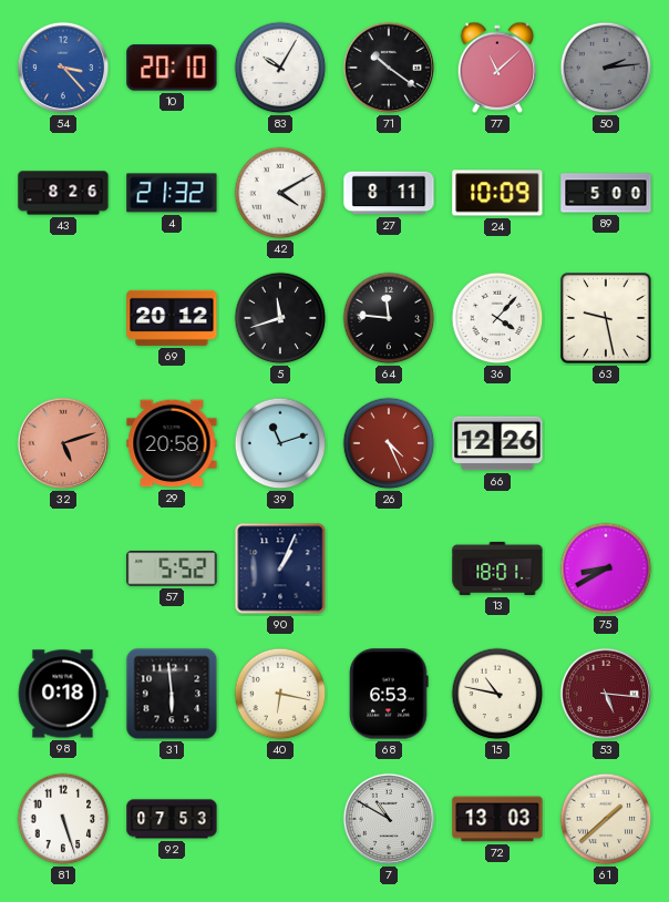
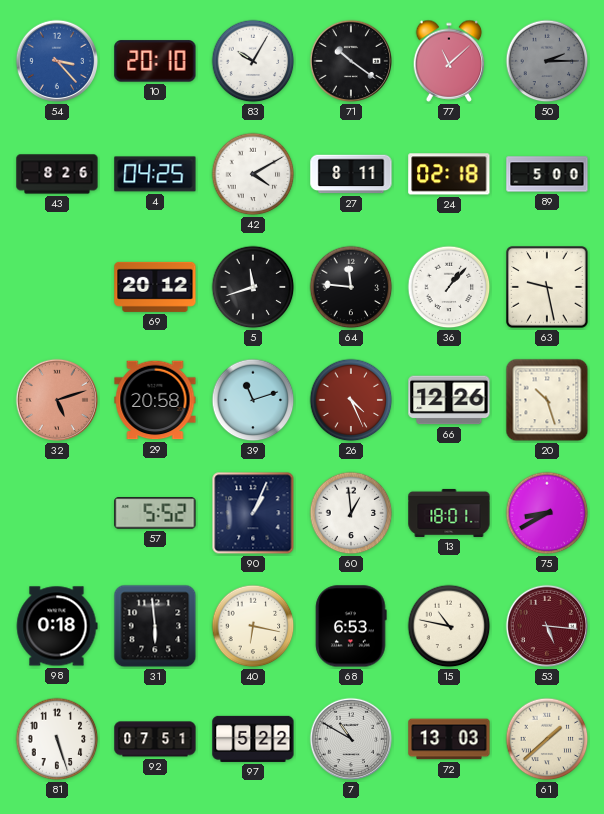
50: 2:14 -> 2:15 (547, 61)
4: 21:32 -> 04:25 (155, 174)
24: 10:09 -> 02:18 (449, 174)
36: 4:07 -> 1:07 (449, 287)
20: none -> 10:27 (547, 400)
60: none -> 12:59 (351, 513)
92: 07:53 -> 07:51 (155, 739)
97: none -> 5:22 (253, 739)
